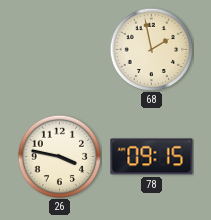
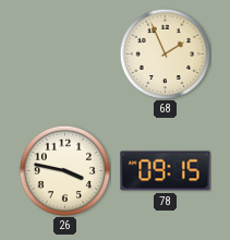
68: 1:58 -> 1:56 (165, 53)
